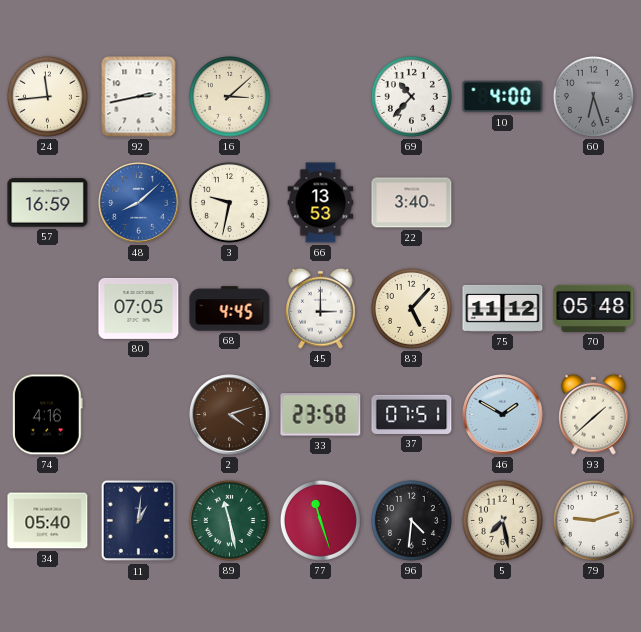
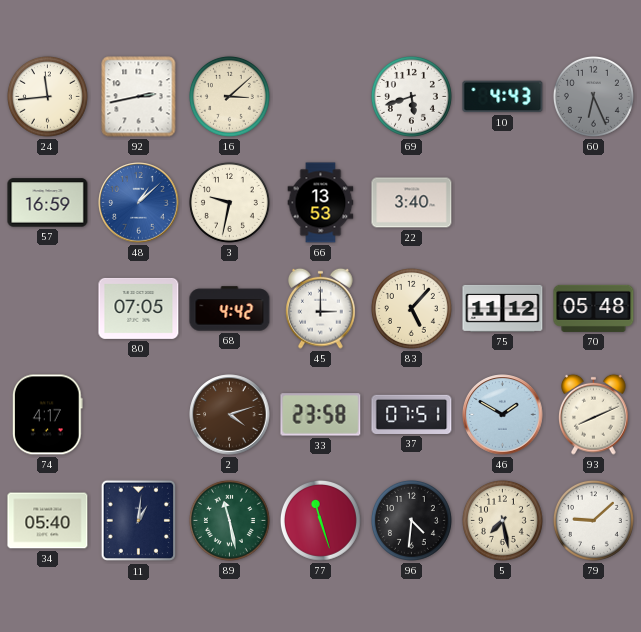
69: 10:37 -> 5:42 (411, 96)
10: 4:00 -> 4:43 (503, 97)
60: 6:27 -> 6:26 (593, 96)
48: 8:08 -> 1:08 (139, 203)
68: 4:45 -> 4:42 (230, 309)
74: 4:16 -> 4:17 (48, 415)
93: 1:38 -> 8:11 (594, 414)
79: 9:12 -> 9:08 (593, 520)
